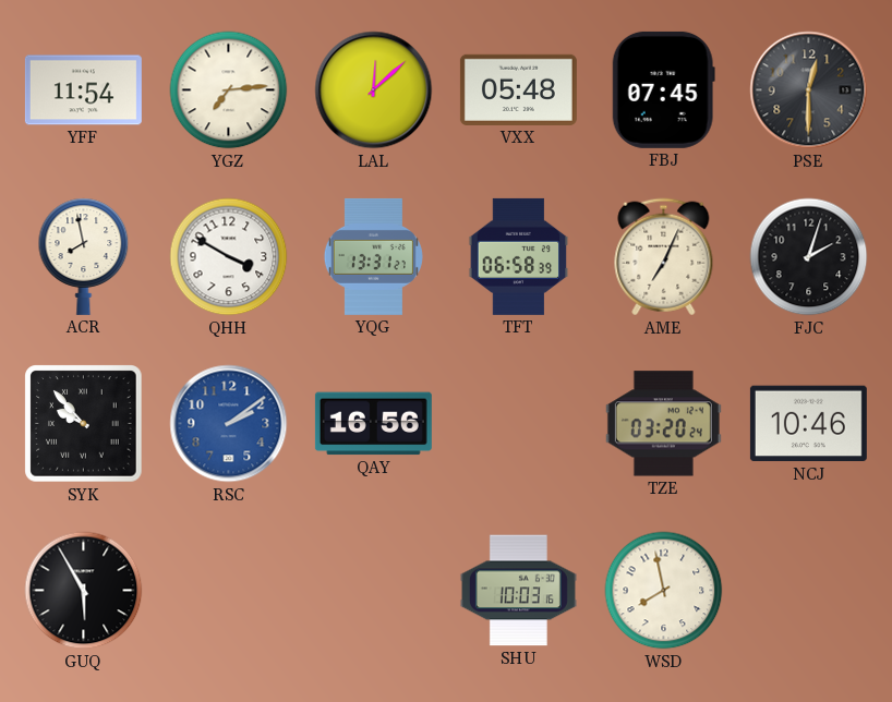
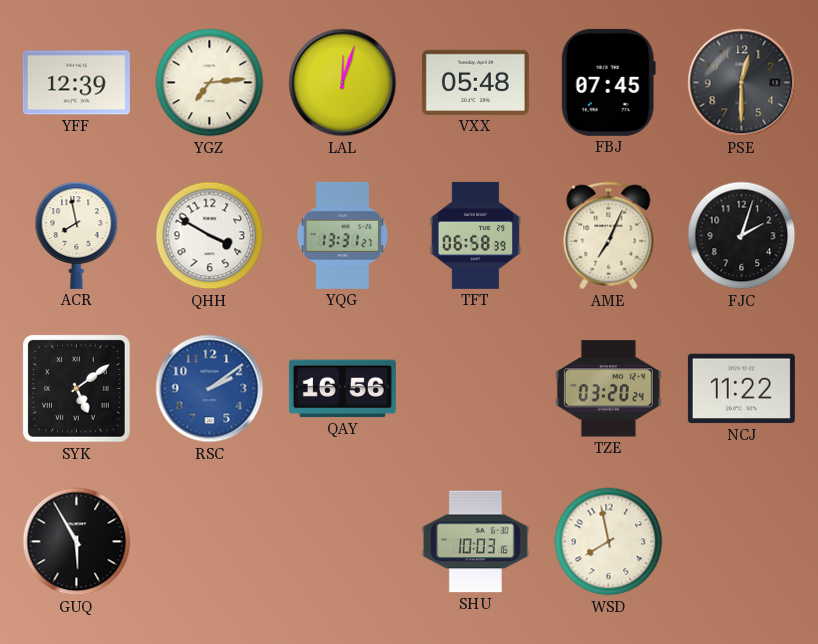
YFF: 11:54 -> 12:39 (76, 83)
LAL: 12:08 -> 12:03 (343, 83)
SYK: 9:53 -> 5:09 (77, 389)
NCJ: 10:46 -> 11:22 (741, 389)
